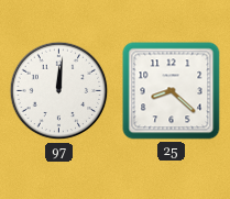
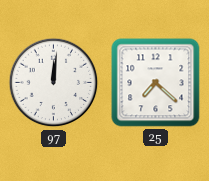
25: 8:22 -> 7:22 (156, 83)
